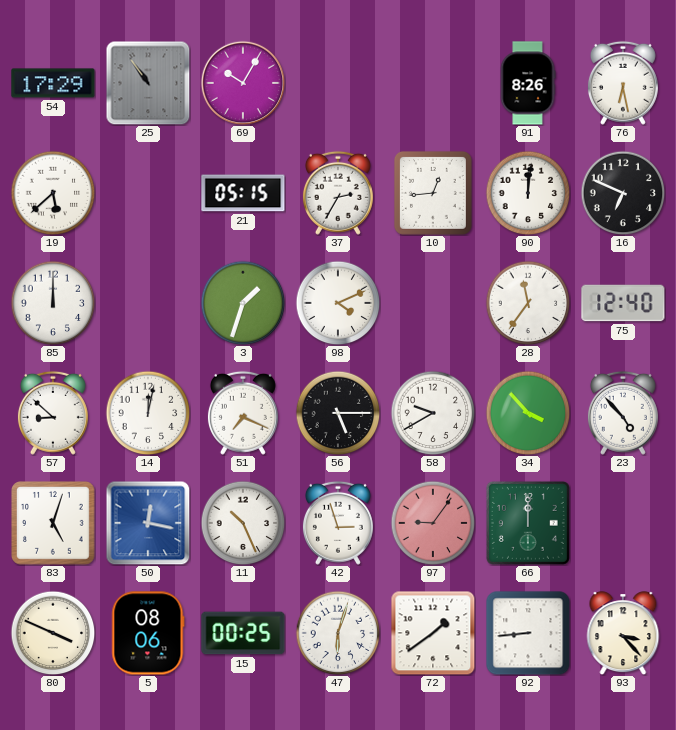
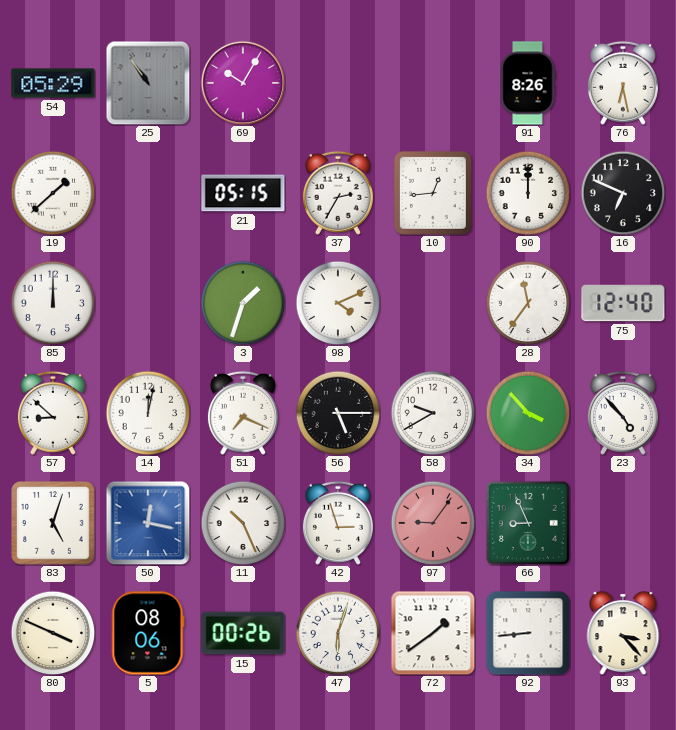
54: 17:29 -> 05:29 (53, 83)
19: 5:38 -> 1:38 (53, 193)
90: 12:01 -> 12:00 (528, 193)
66: 12:00 -> 8:56 (528, 523)
15: 00:25 -> 00:26 (243, 633)
